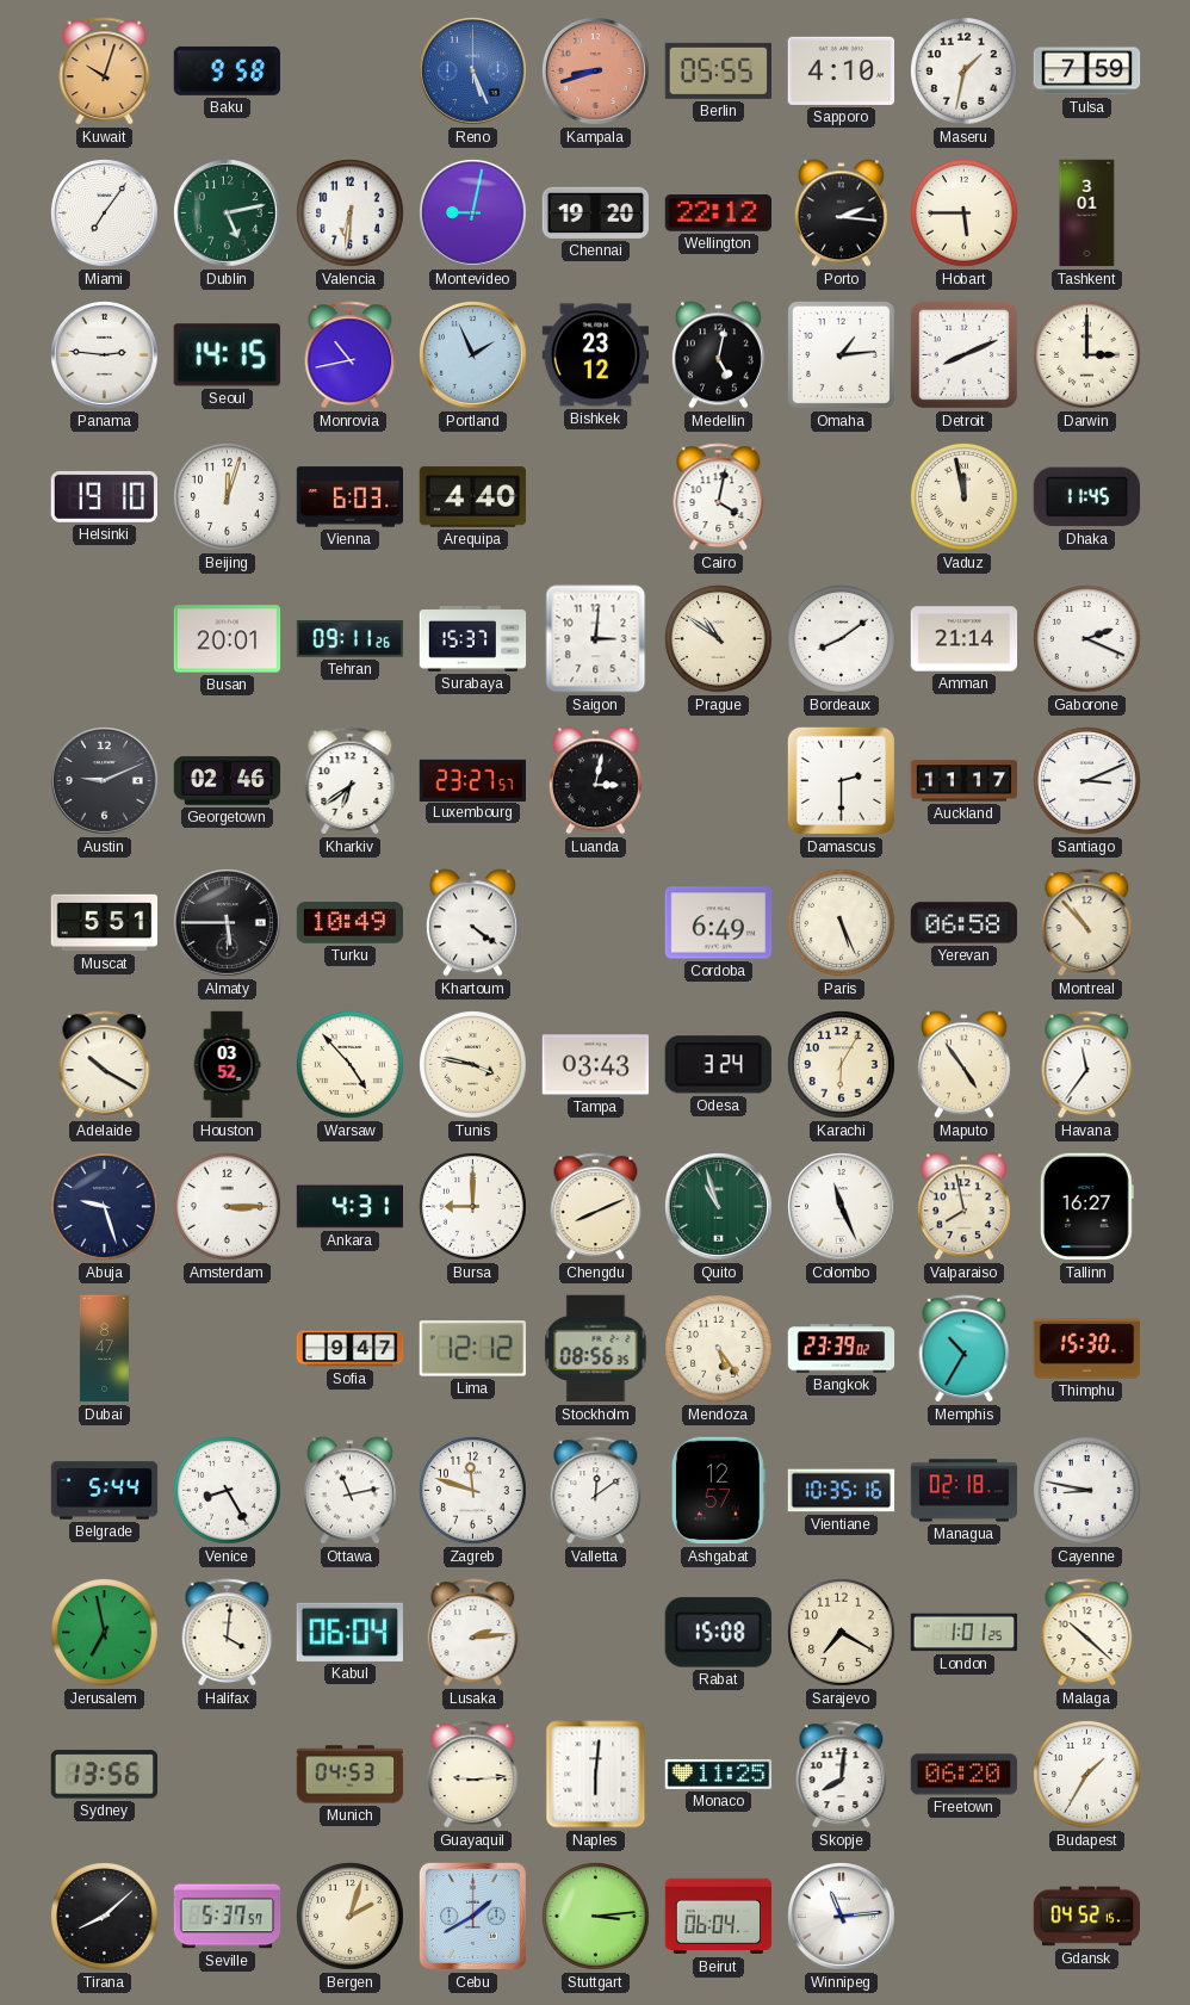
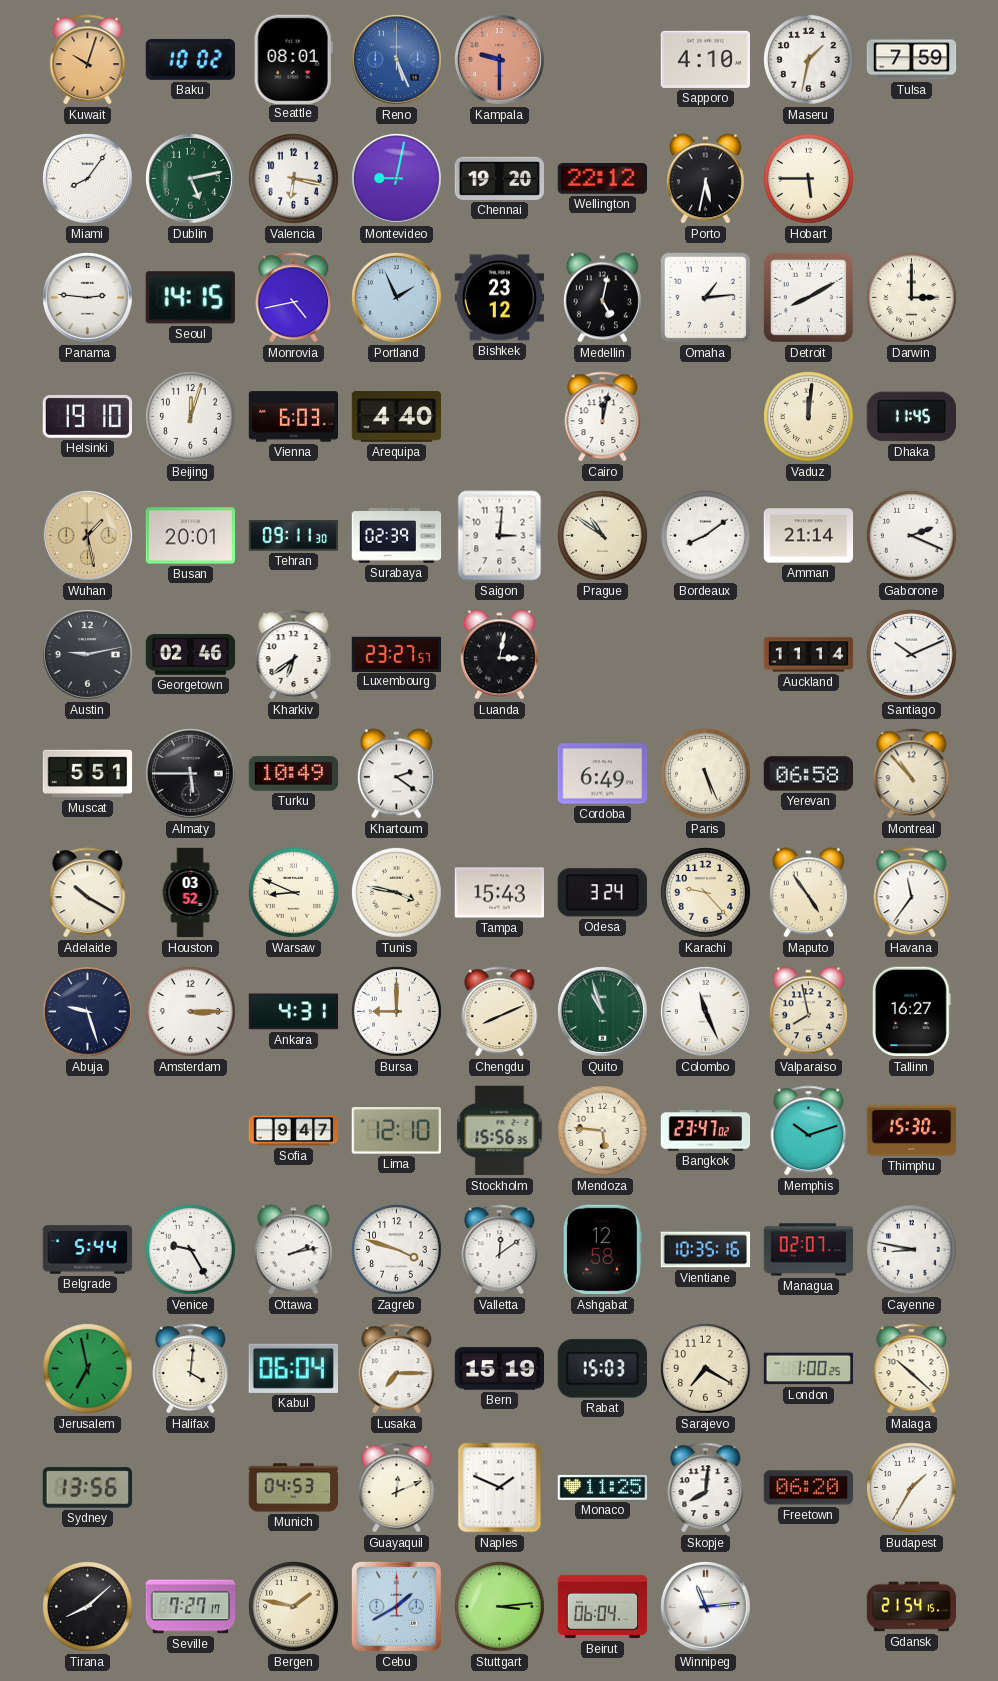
Baku: 9:58 -> 10:02 (191, 59)
Seattle: none -> 08:01 (293, 59)
Kampala: 8:42 -> 9:30 (500, 60)
Berlin: 05:55 -> none (719, 70)
Miami: 7:06 -> 8:06 (88, 179)
Valencia: 6:31 -> 6:17 (294, 179)
Porto: 2:16 -> 5:32 (705, 179)
Tashkent: 3:01 -> none (1087, 214)
Monrovia: 10:43 -> 4:43 (294, 298)
Detroit: 8:11 -> 8:10 (808, 297)
Cairo: 4:02 -> 12:02 (603, 417)
Vaduz: 11:58 -> 12:01 (809, 417)
Wuhan: none -> 1:28 (88, 536)
Tehran: 09:11:26 -> 09:11:30 (294, 536)
Surabaya: 15:37 -> 02:39 (397, 536)
Austin: 9:11 -> 9:13 (88, 655)
Damascus: 2:30 -> none (841, 780)
Auckland: 11:17 -> 11:14 (809, 655)
Santiago: 3:11 -> 10:11 (912, 655)
Khartoum: 4:21 -> 2:21 (396, 774)
Warsaw: 4:53 -> 8:49 (294, 893)
Tampa: 03:43 -> 15:43 (500, 893)
Karachi: 6:05 -> 9:23 (706, 893)
Dubai: 8:47 -> none (104, 1349)
Lima: 12:12 -> 12:10 (396, 1131)
Stockholm: 08:56 -> 15:56 (500, 1131)
Mendoza: 5:24 -> 5:46 (603, 1131)
Bangkok: 23:39 -> 23:47 (706, 1131)
Memphis: 10:35 -> 10:12 (809, 1131)
Venice: 8:25 -> 9:25 (191, 1250)
Ottawa: 11:13 -> 2:13 (293, 1250)
Zagreb: 11:48 -> 3:48 (397, 1250)
Ashgabat: 12:57 -> 12:58 (602, 1250)
Managua: 02:18 -> 02:07 (809, 1250)
Lusaka: 2:14 -> 7:15 (397, 1369)
Bern: none -> 15:19 (500, 1369)
Rabat: 15:08 -> 15:03 (602, 1369)
London: 1:01 -> 1:00 (809, 1369)
Guayaquil: 9:14 -> 12:11 (397, 1488)
Naples: 6:01 -> 1:49 (500, 1488)
Seville: 5:37 -> 7:27 (191, 1607)
Bergen: 2:03 -> 1:47 (294, 1607)
Gdansk: 04:52 -> 21:54 (912, 1607)
